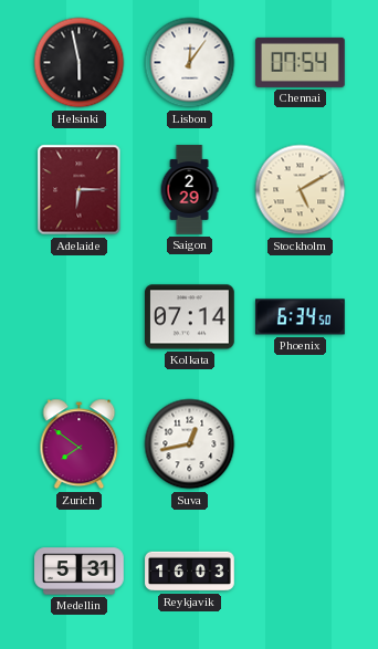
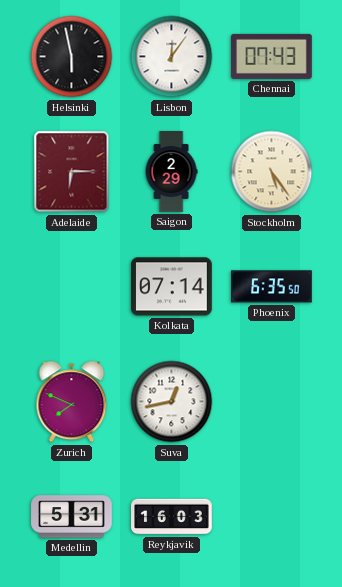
Chennai: 07:54 -> 07:43 (272, 56)
Stockholm: 5:10 -> 5:24 (272, 172)
Phoenix: 6:34 -> 6:35 (272, 287)
Zurich: 7:51 -> 7:49 (72, 402)
